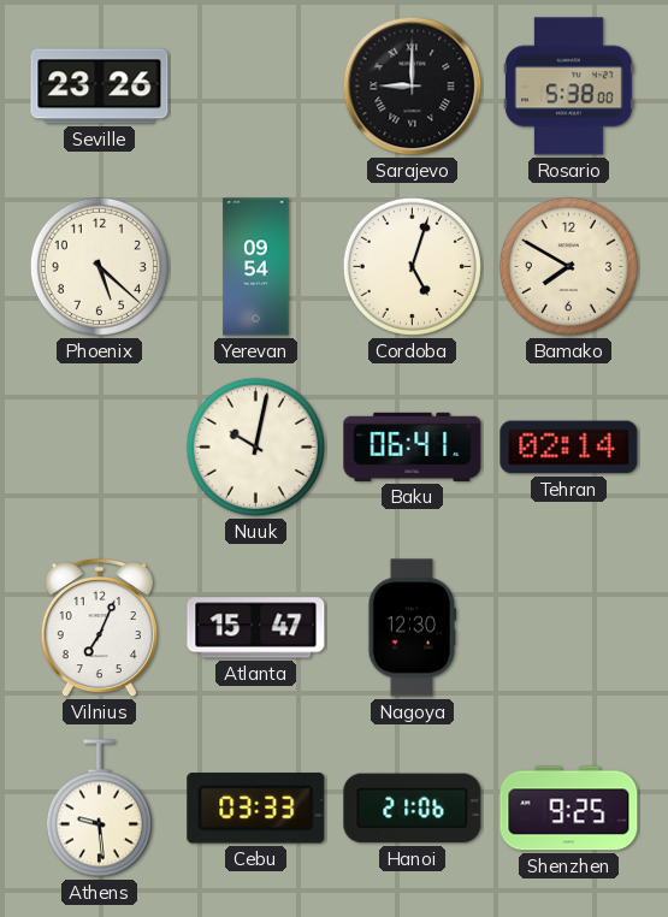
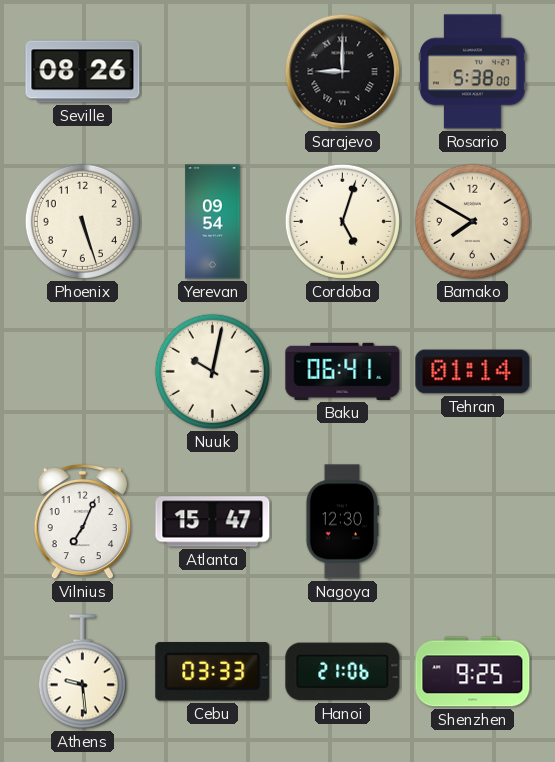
Seville: 23:26 -> 08:26 (83, 72)
Phoenix: 5:22 -> 5:27 (82, 221)
Tehran: 02:14 -> 01:14 (473, 372)
